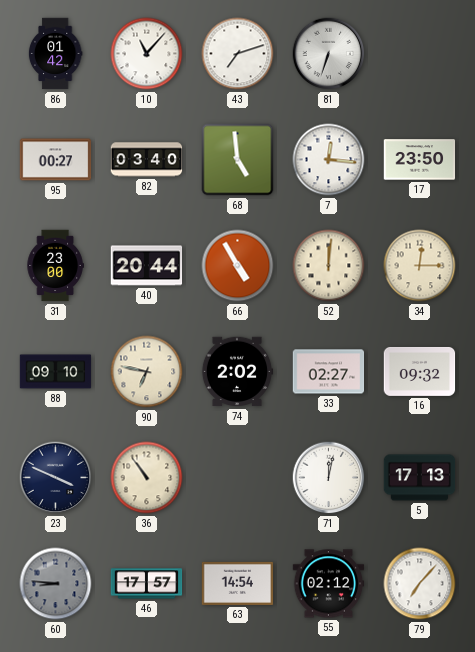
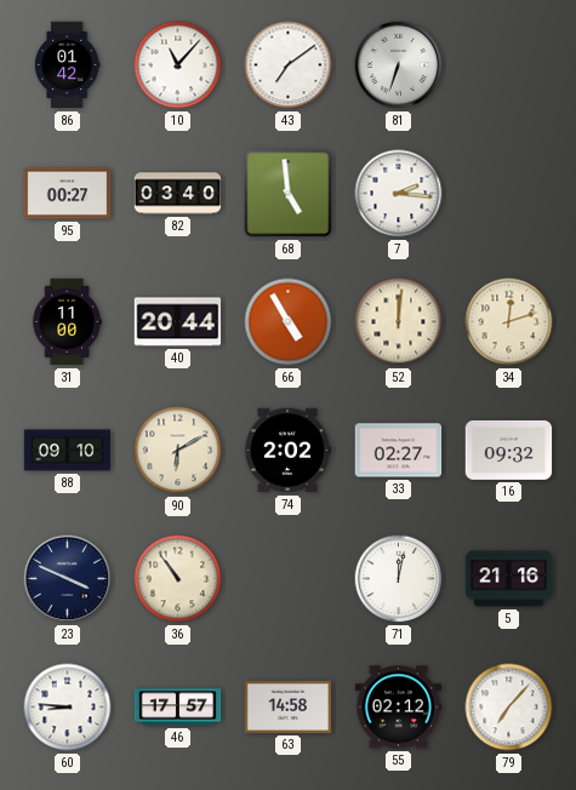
43: 7:12 -> 7:09 (289, 65)
7: 12:16 -> 2:16 (399, 194)
17: 23:50 -> none (420, 160)
31: 23:00 -> 11:00 (67, 322)
34: 12:15 -> 12:12 (509, 322)
90: 6:47 -> 6:10 (178, 451)
5: 17:13 -> 21:16 (509, 579)
60 dial: grey -> white (68, 708)
63: 14:54 -> 14:58 (289, 706)
